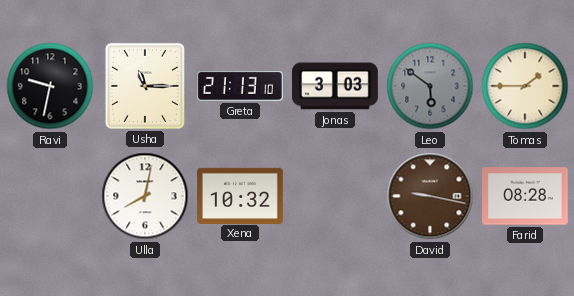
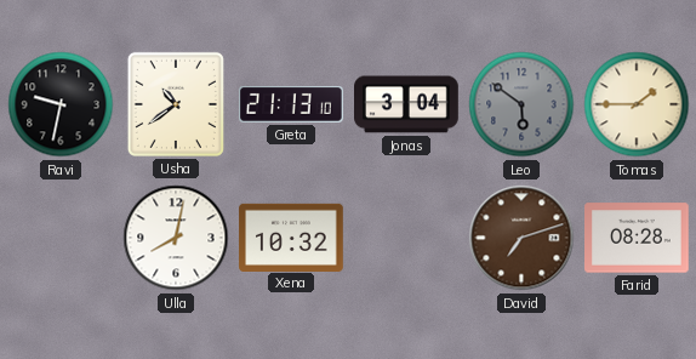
Usha: 11:15 -> 10:39 (176, 104)
Jonas: 3:03 -> 3:04 (407, 104)
David: 9:17 -> 7:12 (521, 238)
